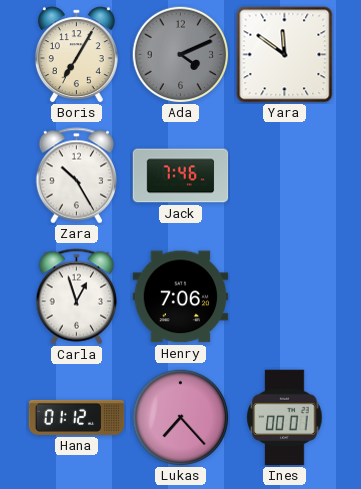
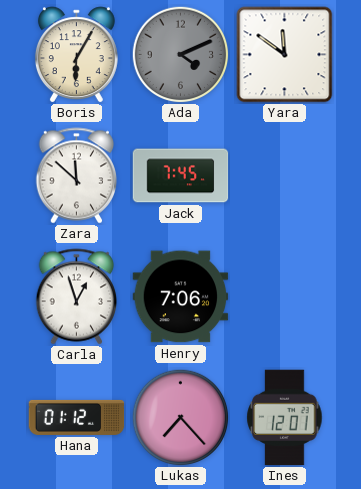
Boris: 7:05 -> 6:05 (76, 55)
Zara: 10:25 -> 11:52 (77, 176)
Jack: 7:46 -> 7:45 (181, 176)
Ines: 00:01 -> 12:01 (285, 418)
